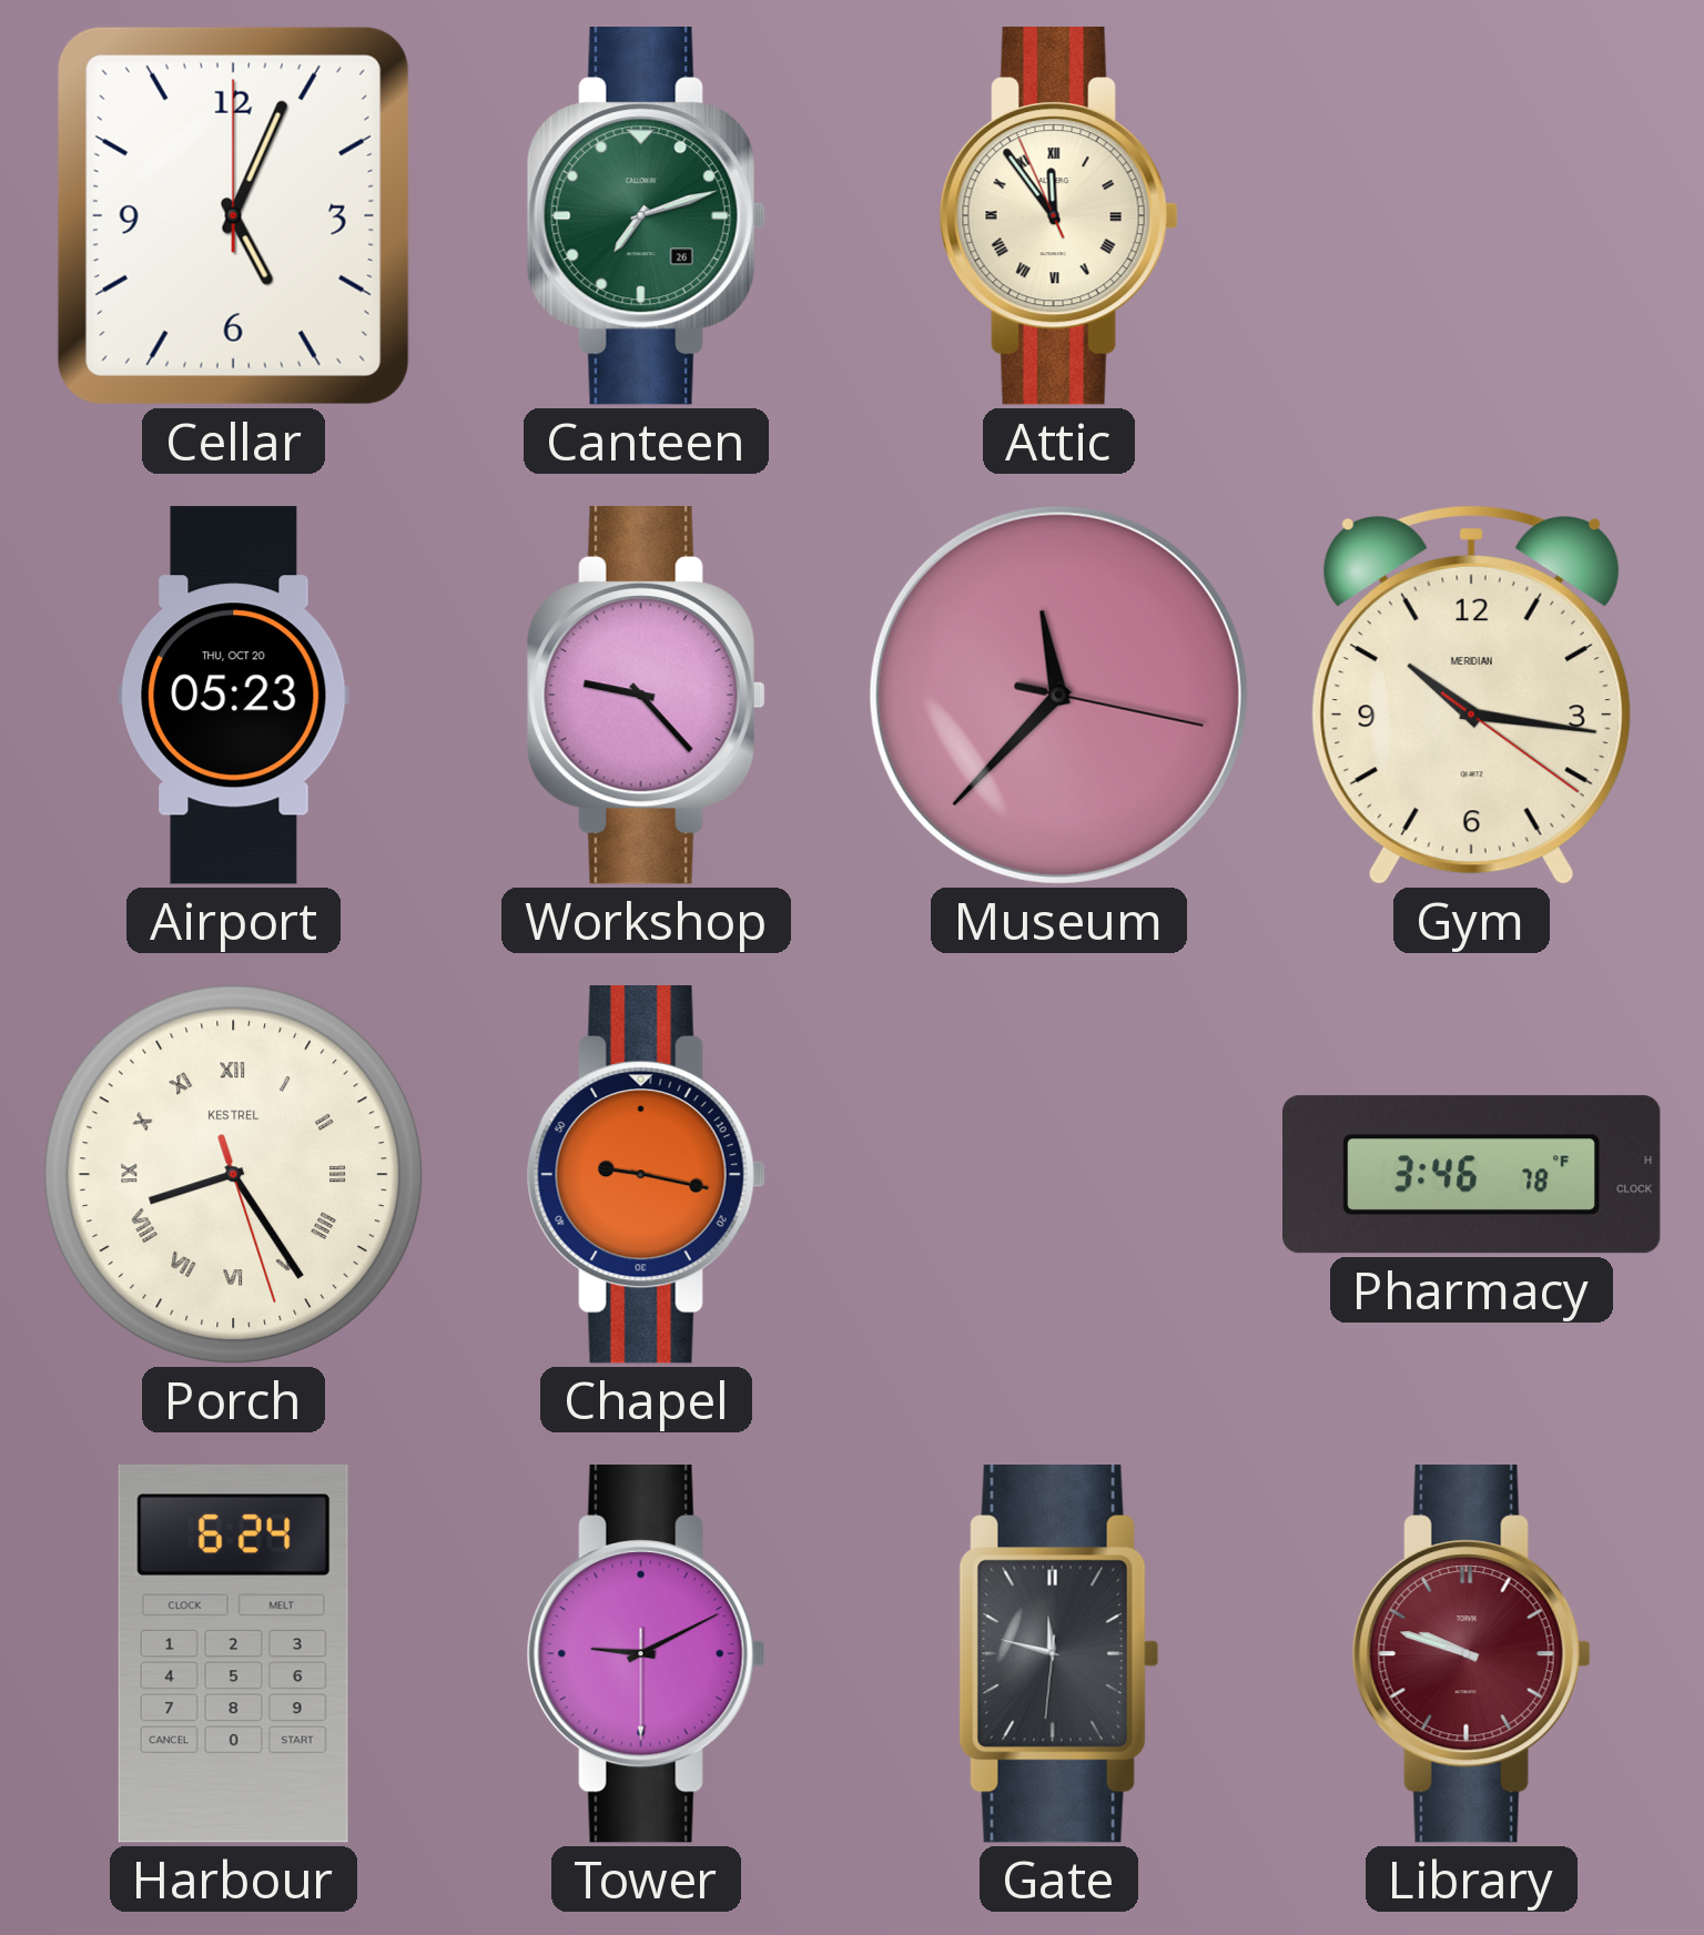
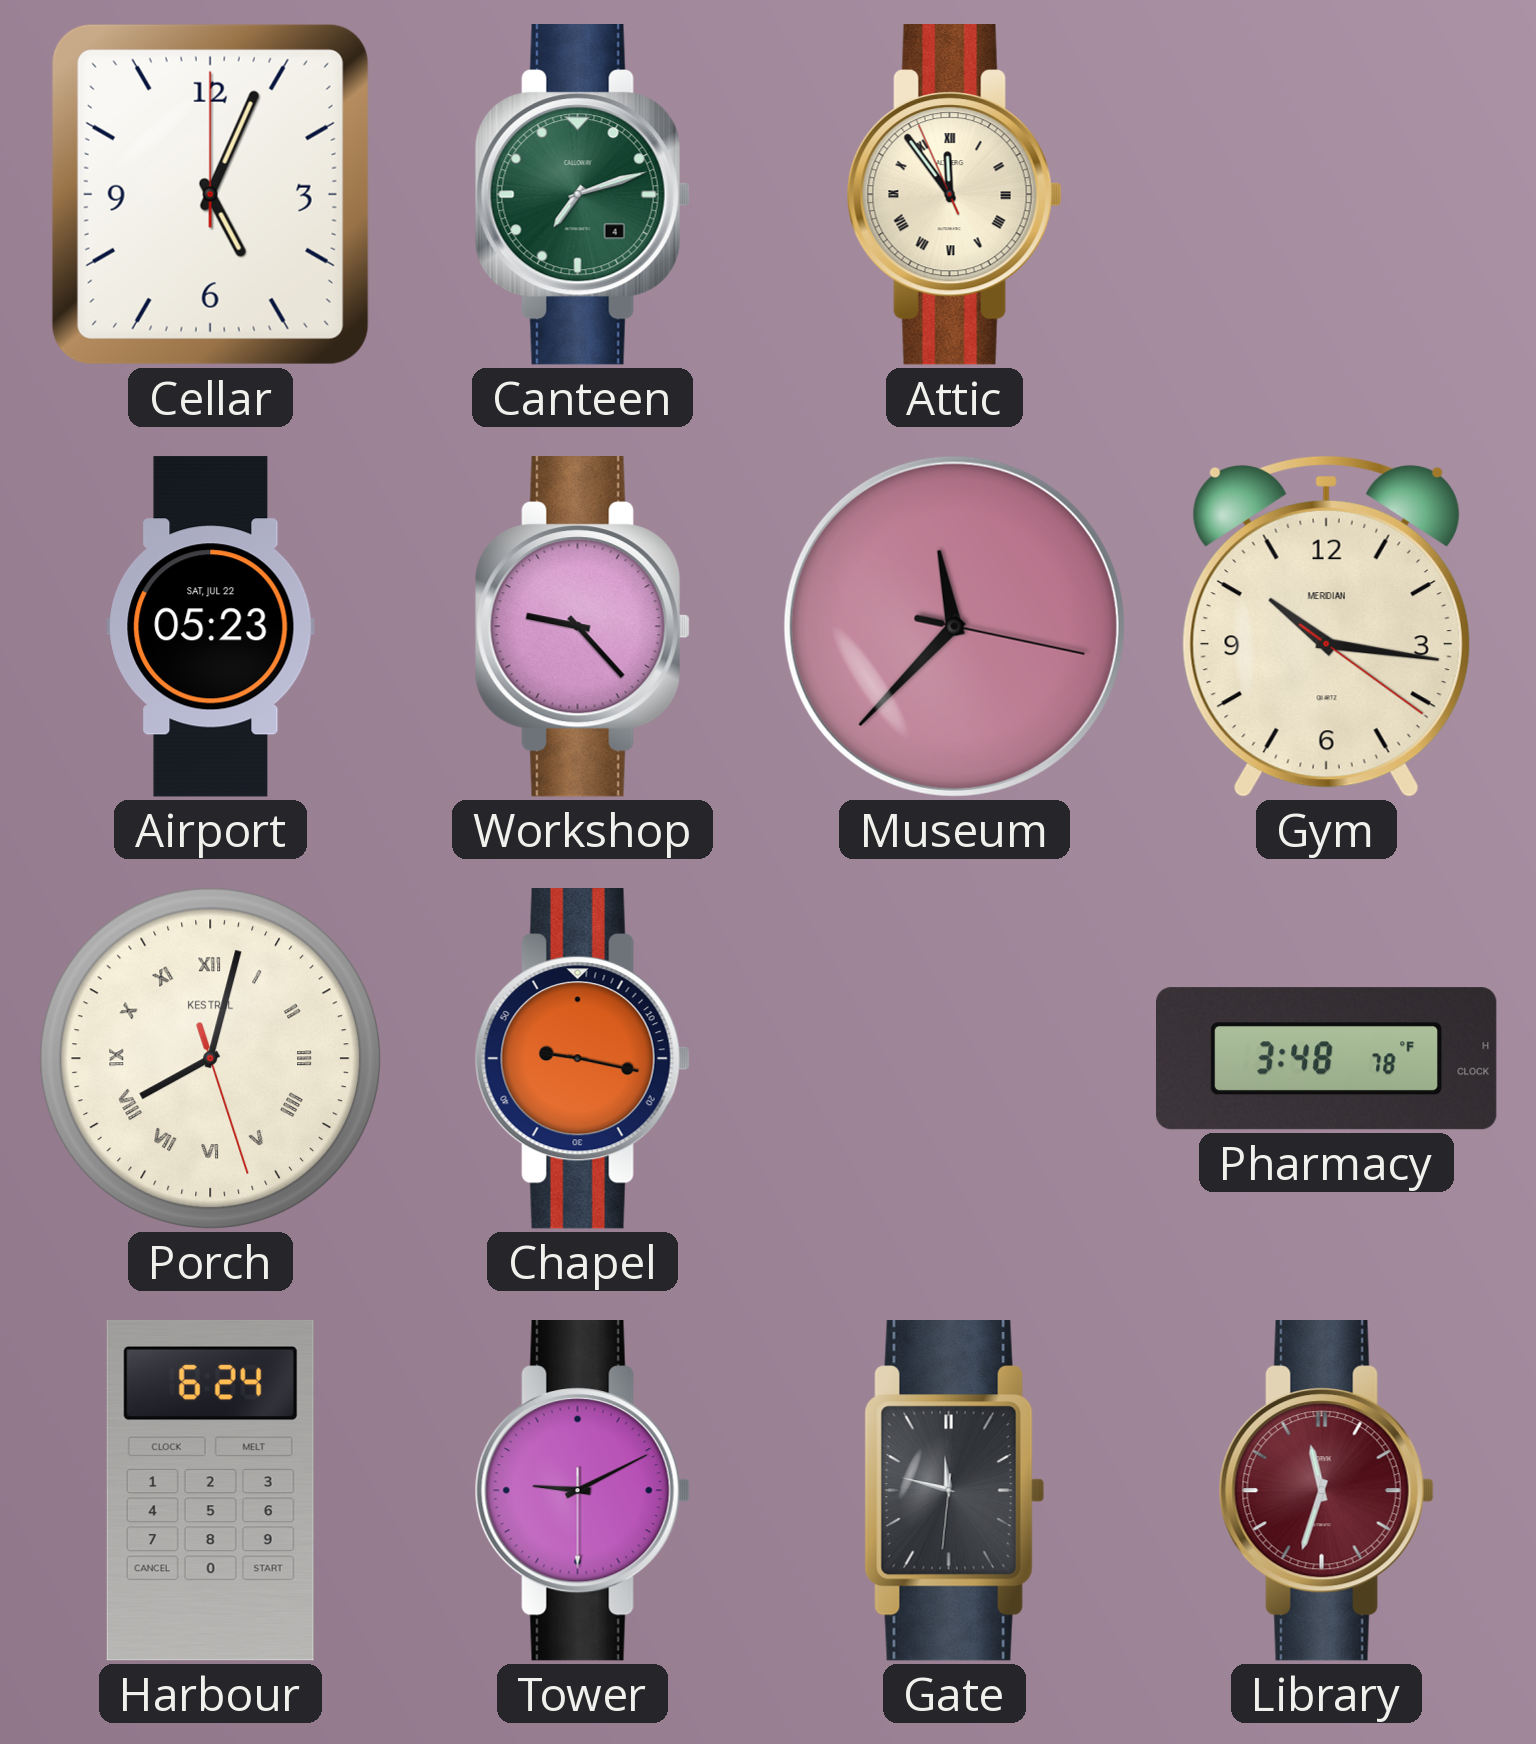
Canteen date: 26 -> 4 (582, 195)
Airport date: THU, OCT 20 -> SAT, JUL 22 (211, 627)
Porch: 8:24 -> 8:02 (210, 1058)
Pharmacy: 3:46 -> 3:48 (1327, 1059)
Library: 9:48 -> 11:33 (1326, 1491)
